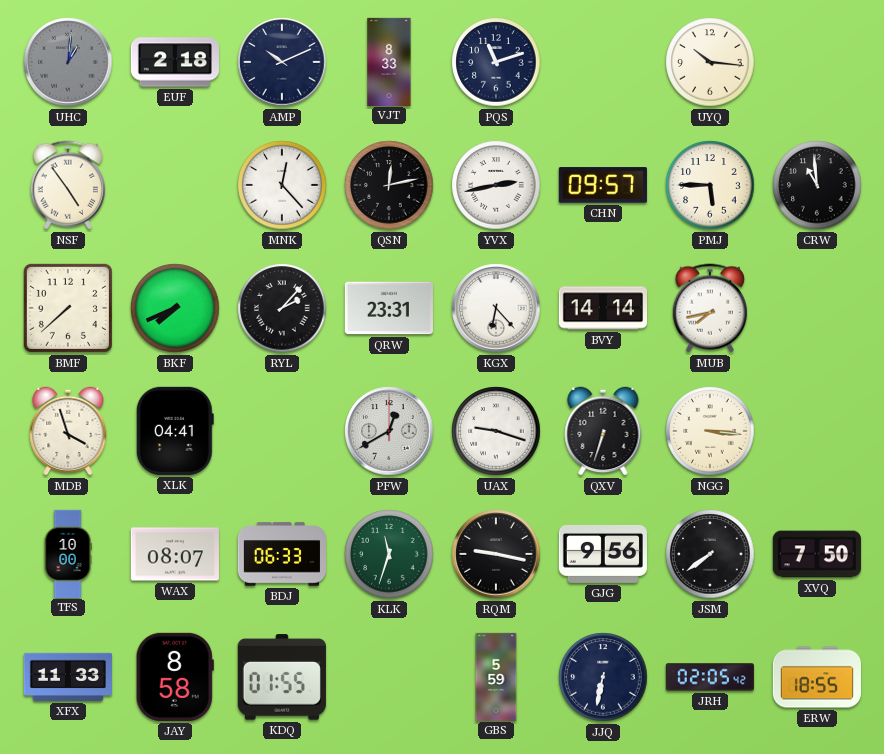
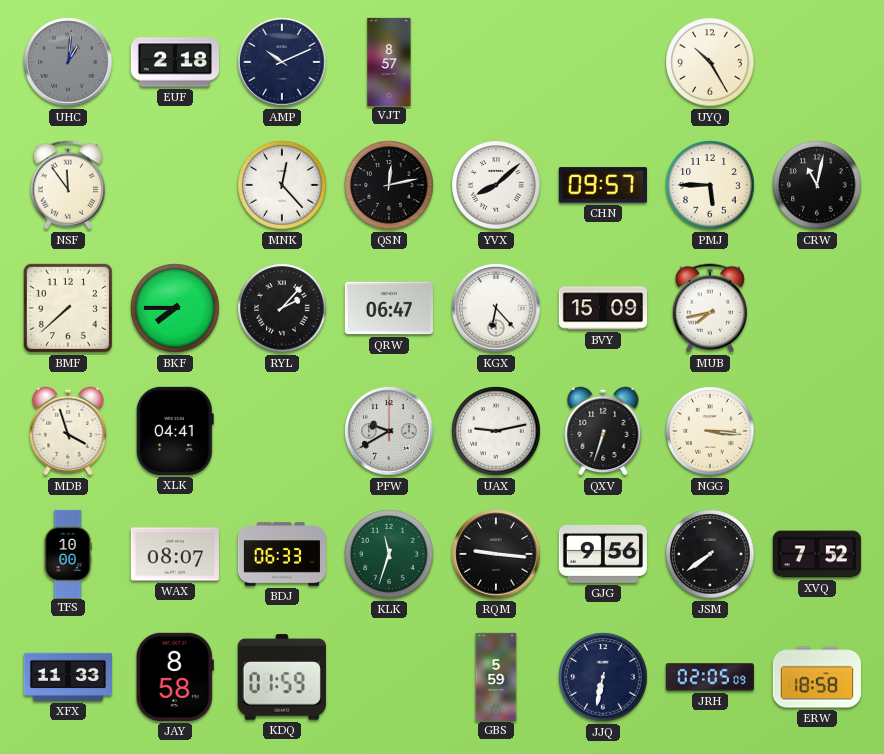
VJT: 8:33 -> 8:57 (389, 61)
PQS: 11:12 -> none (496, 62)
UYQ: 10:16 -> 10:25 (710, 62)
NSF: 4:54 -> 11:54 (68, 185)
YVX: 2:43 -> 8:08 (496, 185)
CRW: 10:59 -> 11:02 (817, 185)
BKF: 7:41 -> 7:45 (175, 308)
QRW: 23:31 -> 06:47 (389, 308)
BVY: 14:14 -> 15:09 (602, 308)
PFW: 12:40 -> 9:40 (389, 431)
UAX: 9:18 -> 9:13 (496, 431)
RQM: 9:17 -> 9:16 (496, 554)
XVQ: 7:50 -> 7:52 (817, 554)
KDQ: 01:55 -> 01:59 (282, 677)
JRH: 02:05:42 -> 02:05:09 (710, 677)
ERW: 18:55 -> 18:58 (816, 677)
